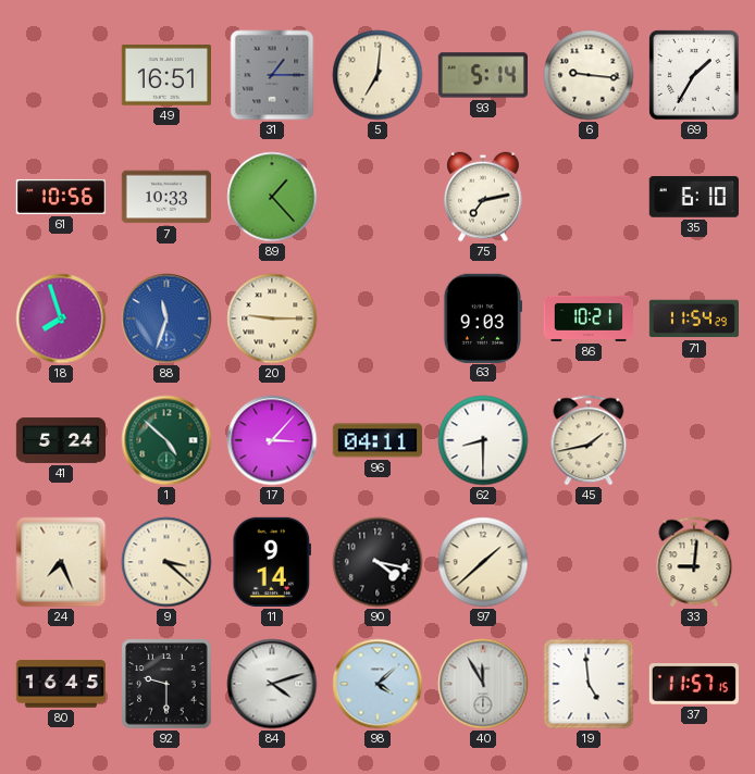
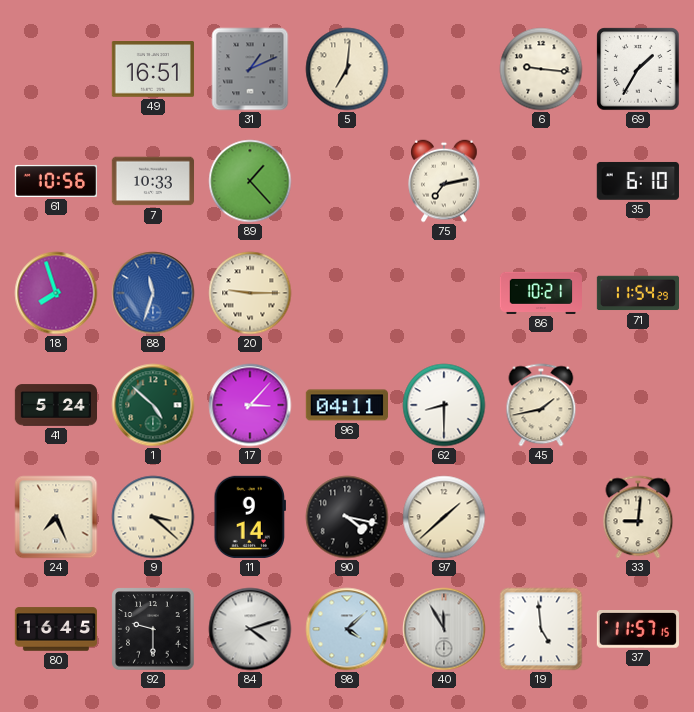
31: 1:15 -> 1:11 (250, 69)
93: 5:14 -> none (482, 75)
63: 9:03 -> none (482, 317)
